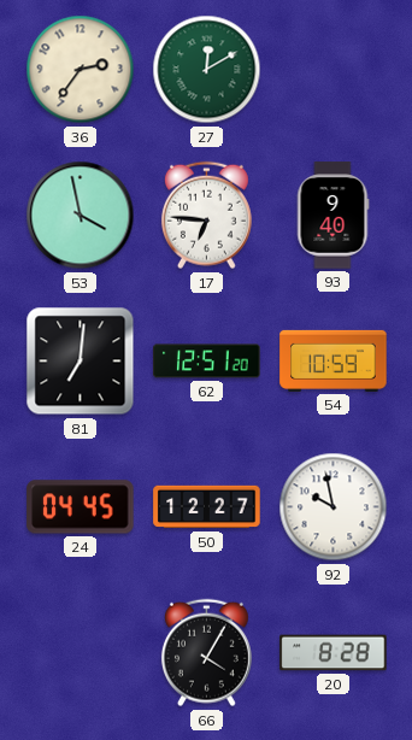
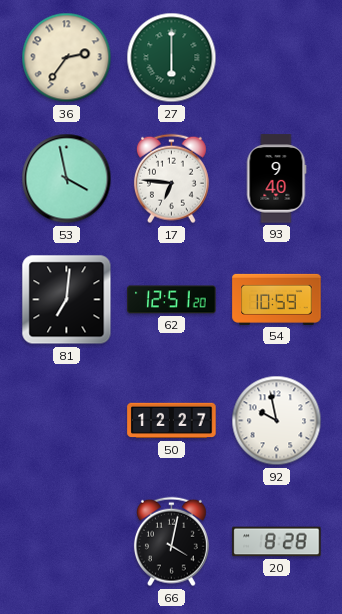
27: 12:10 -> 6:00 (172, 58)
24: 04:45 -> none (81, 507)
66: 4:05 -> 4:02 (171, 542)
